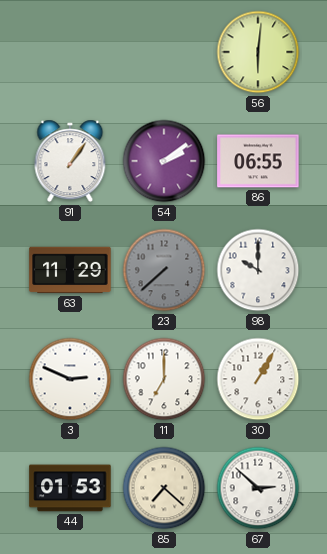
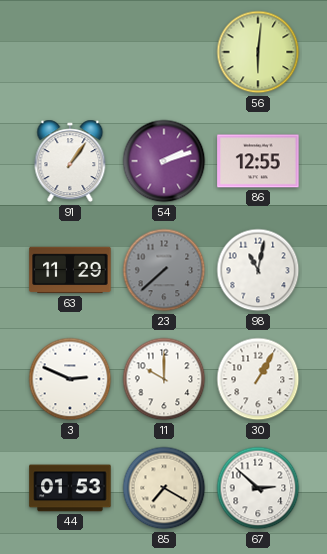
54: 2:09 -> 2:12 (164, 161)
86: 06:55 -> 12:55 (258, 161)
98: 10:00 -> 11:02 (258, 270)
11: 7:00 -> 10:00 (164, 379)
85: 7:22 -> 7:20 (164, 488)
